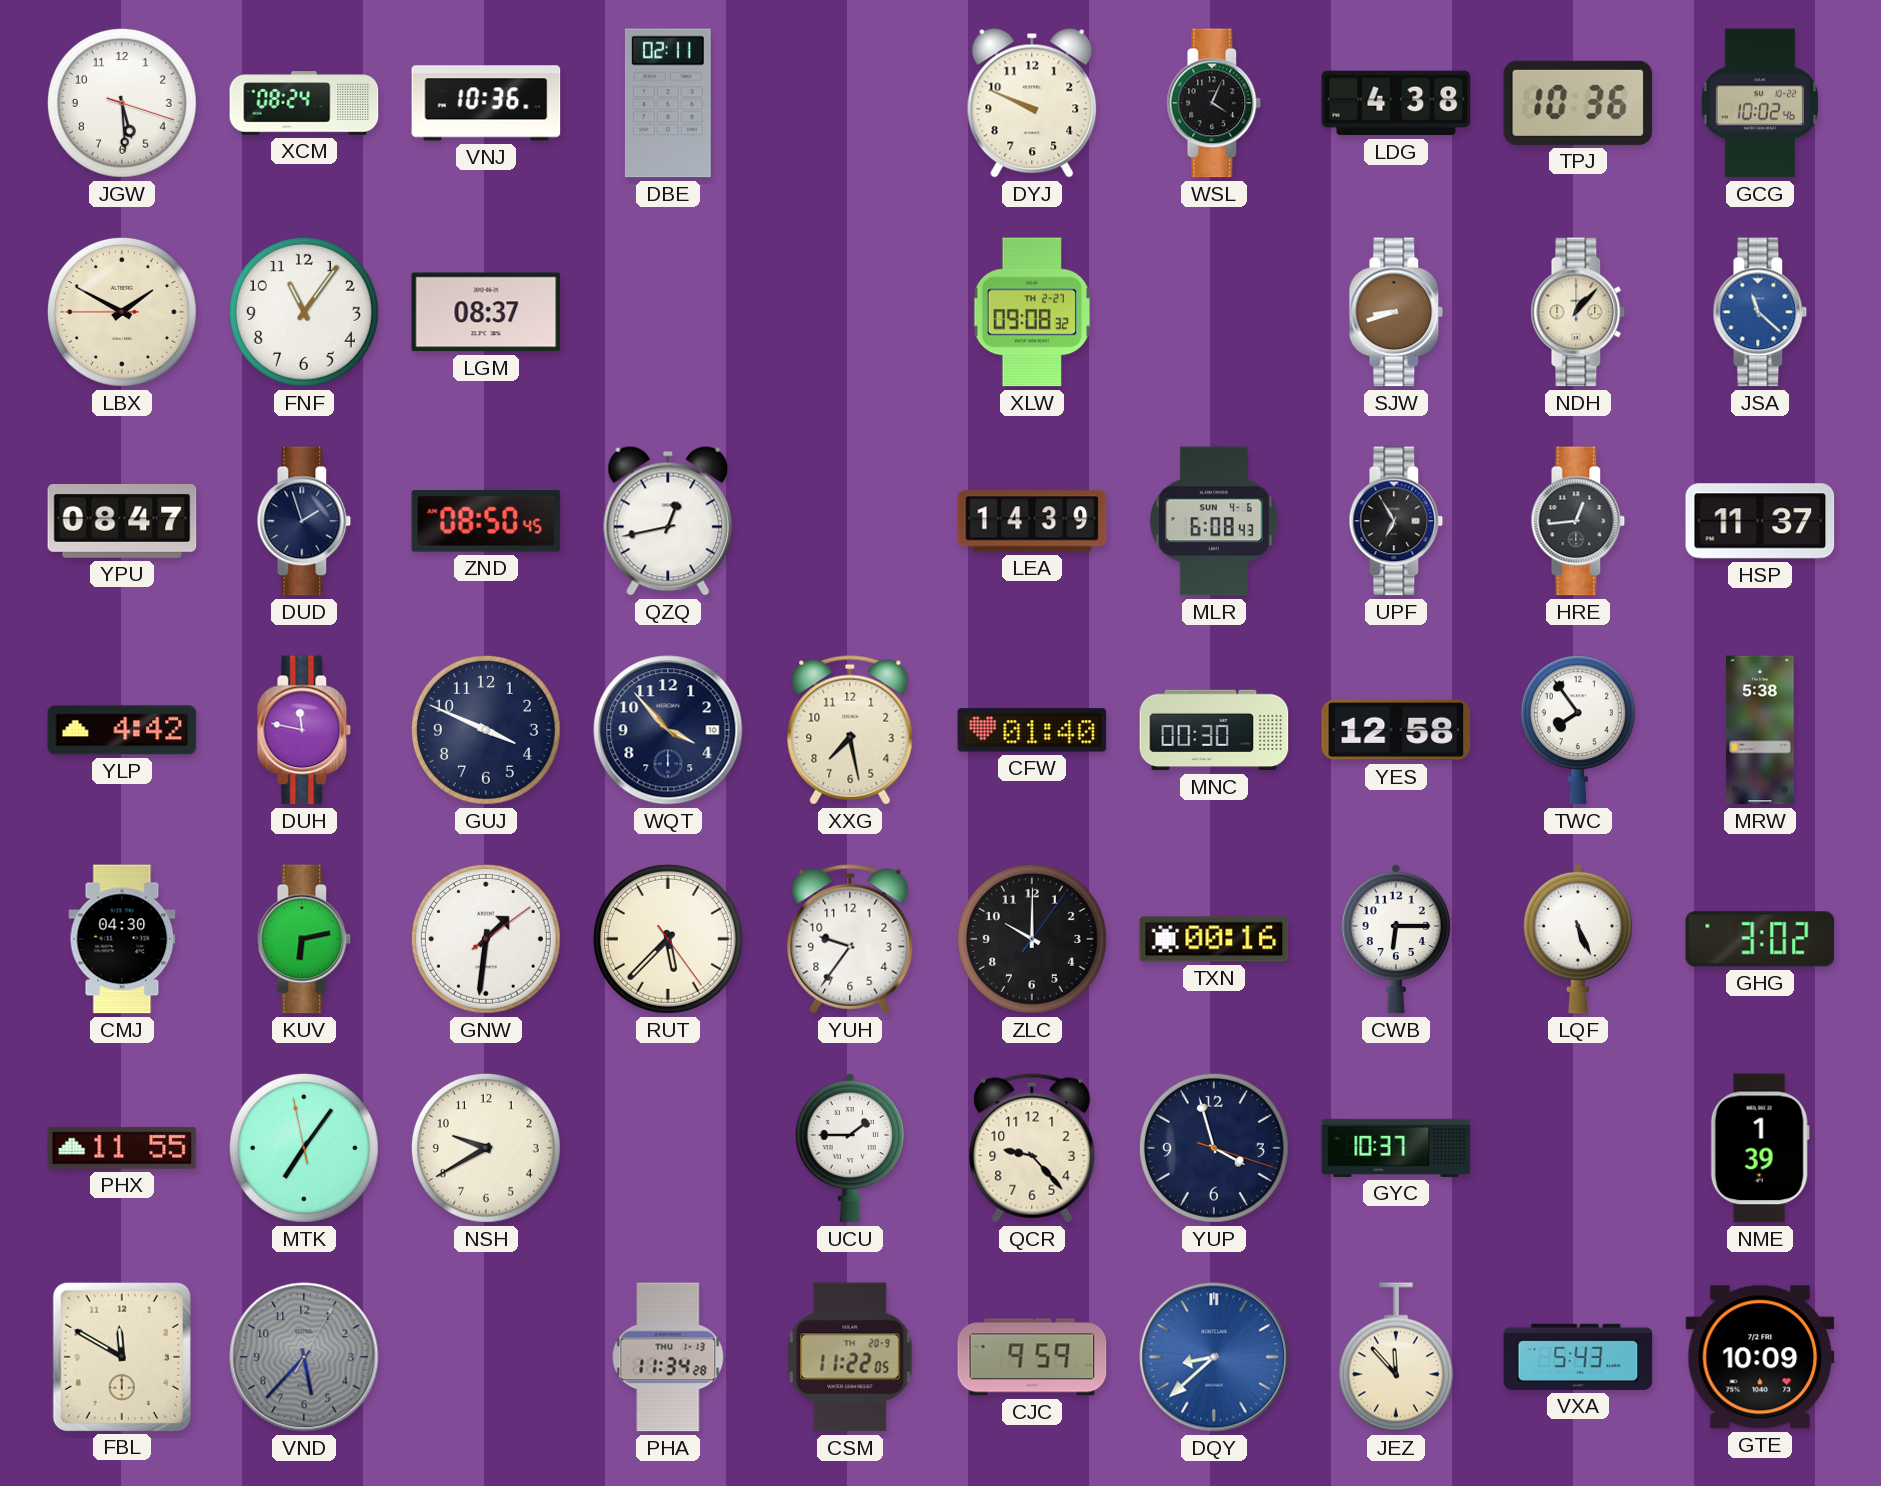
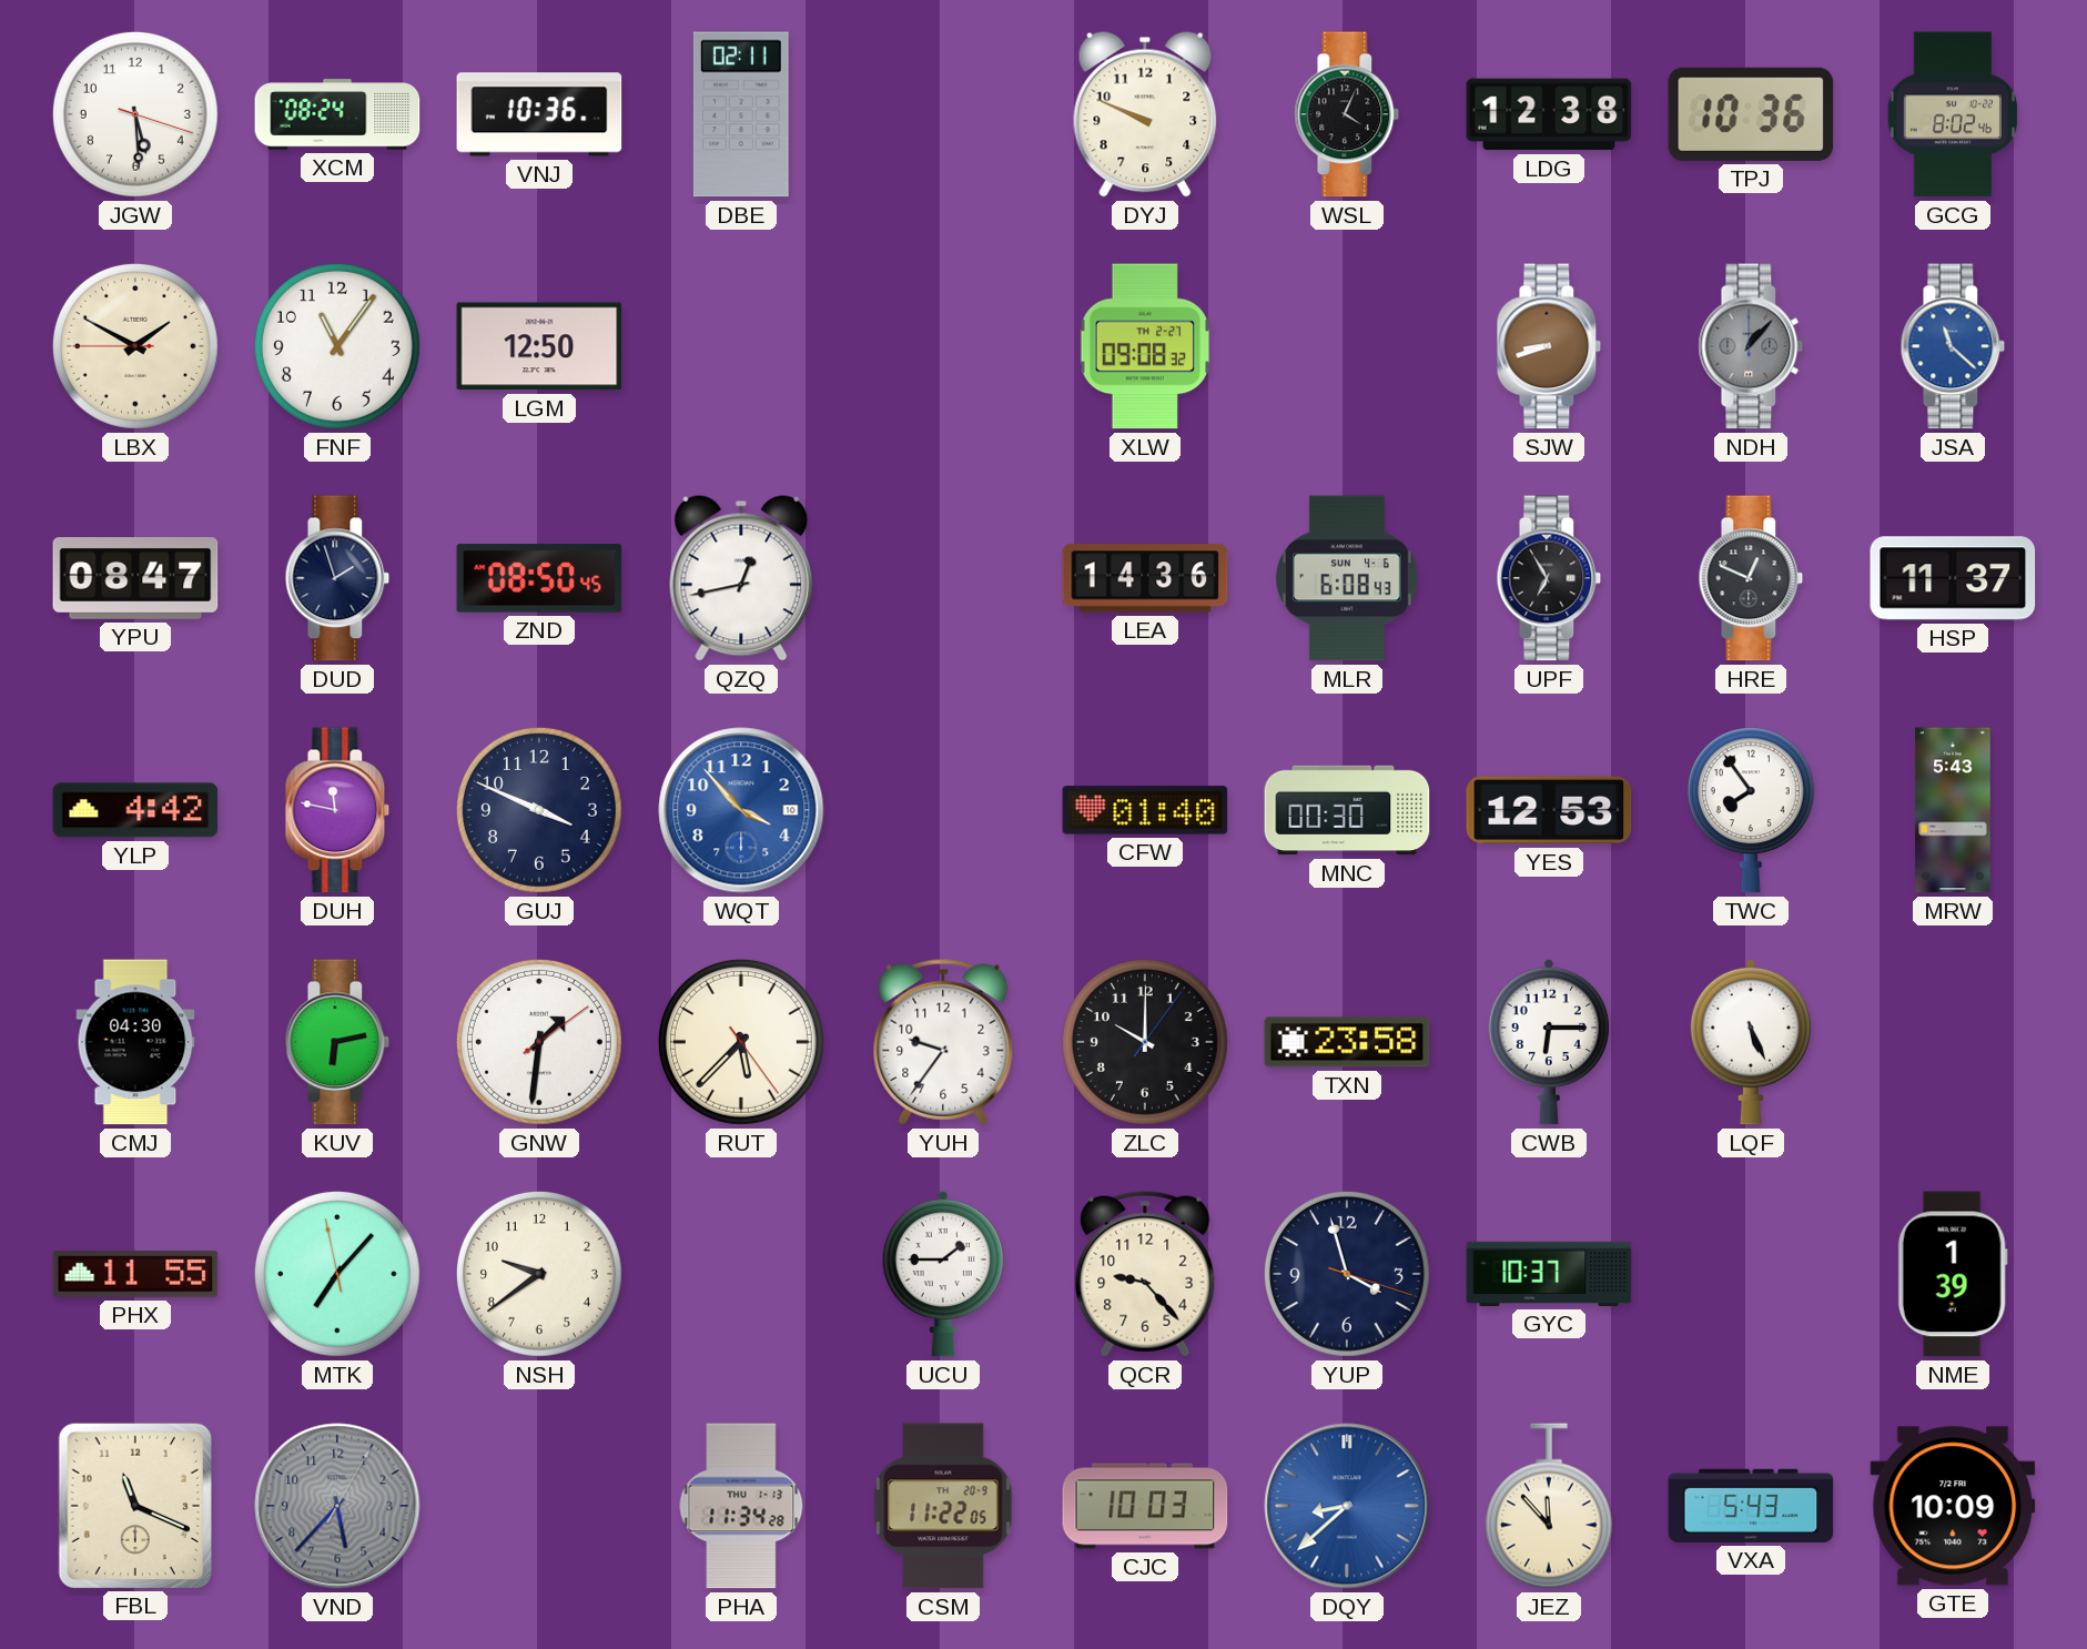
LDG: 4:38 -> 12:38 (1549, 114)
GCG: 10:02 -> 8:02 (1953, 114)
LGM: 08:37 -> 12:50 (539, 346)
NDH dial: cream -> grey (1751, 346)
LEA: 14:39 -> 14:36 (1145, 578)
HRE: 12:44 -> 12:49 (1751, 578)
WQT dial: navy -> blue (741, 810)
XXG: 7:28 -> none (850, 730)
YES: 12:58 -> 12:53 (1549, 810)
MRW: 5:38 -> 5:43 (1953, 810)
TXN: 00:16 -> 23:58 (1347, 1042)
GHG: 3:02 -> none (1760, 939)
MTK: 7:05 -> 7:06 (337, 1274)
NSH: 9:40 -> 9:39 (539, 1274)
FBL: 11:50 -> 11:19 (135, 1505)
CJC: 9:59 -> 10:03 (1145, 1506)
